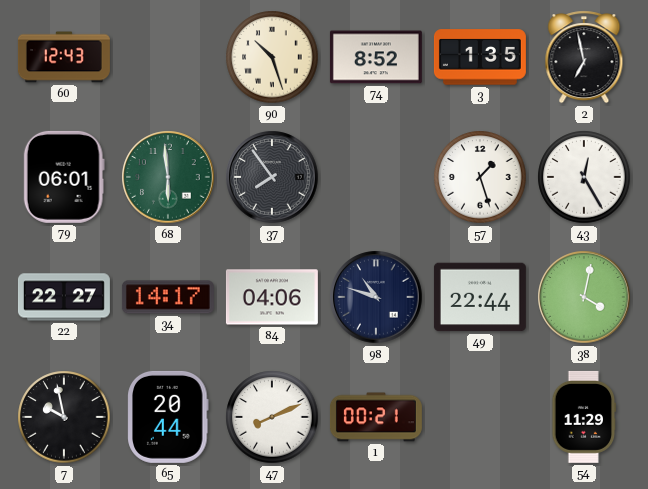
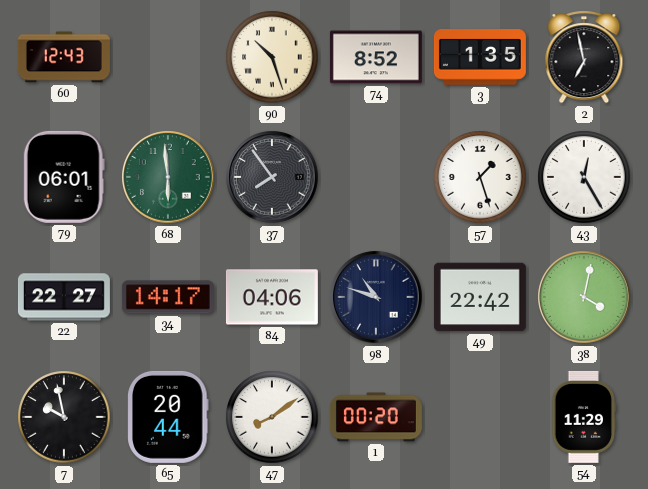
49: 22:44 -> 22:42 (480, 297)
47: 8:11 -> 8:09 (272, 417)
1: 00:21 -> 00:20 (376, 417)
